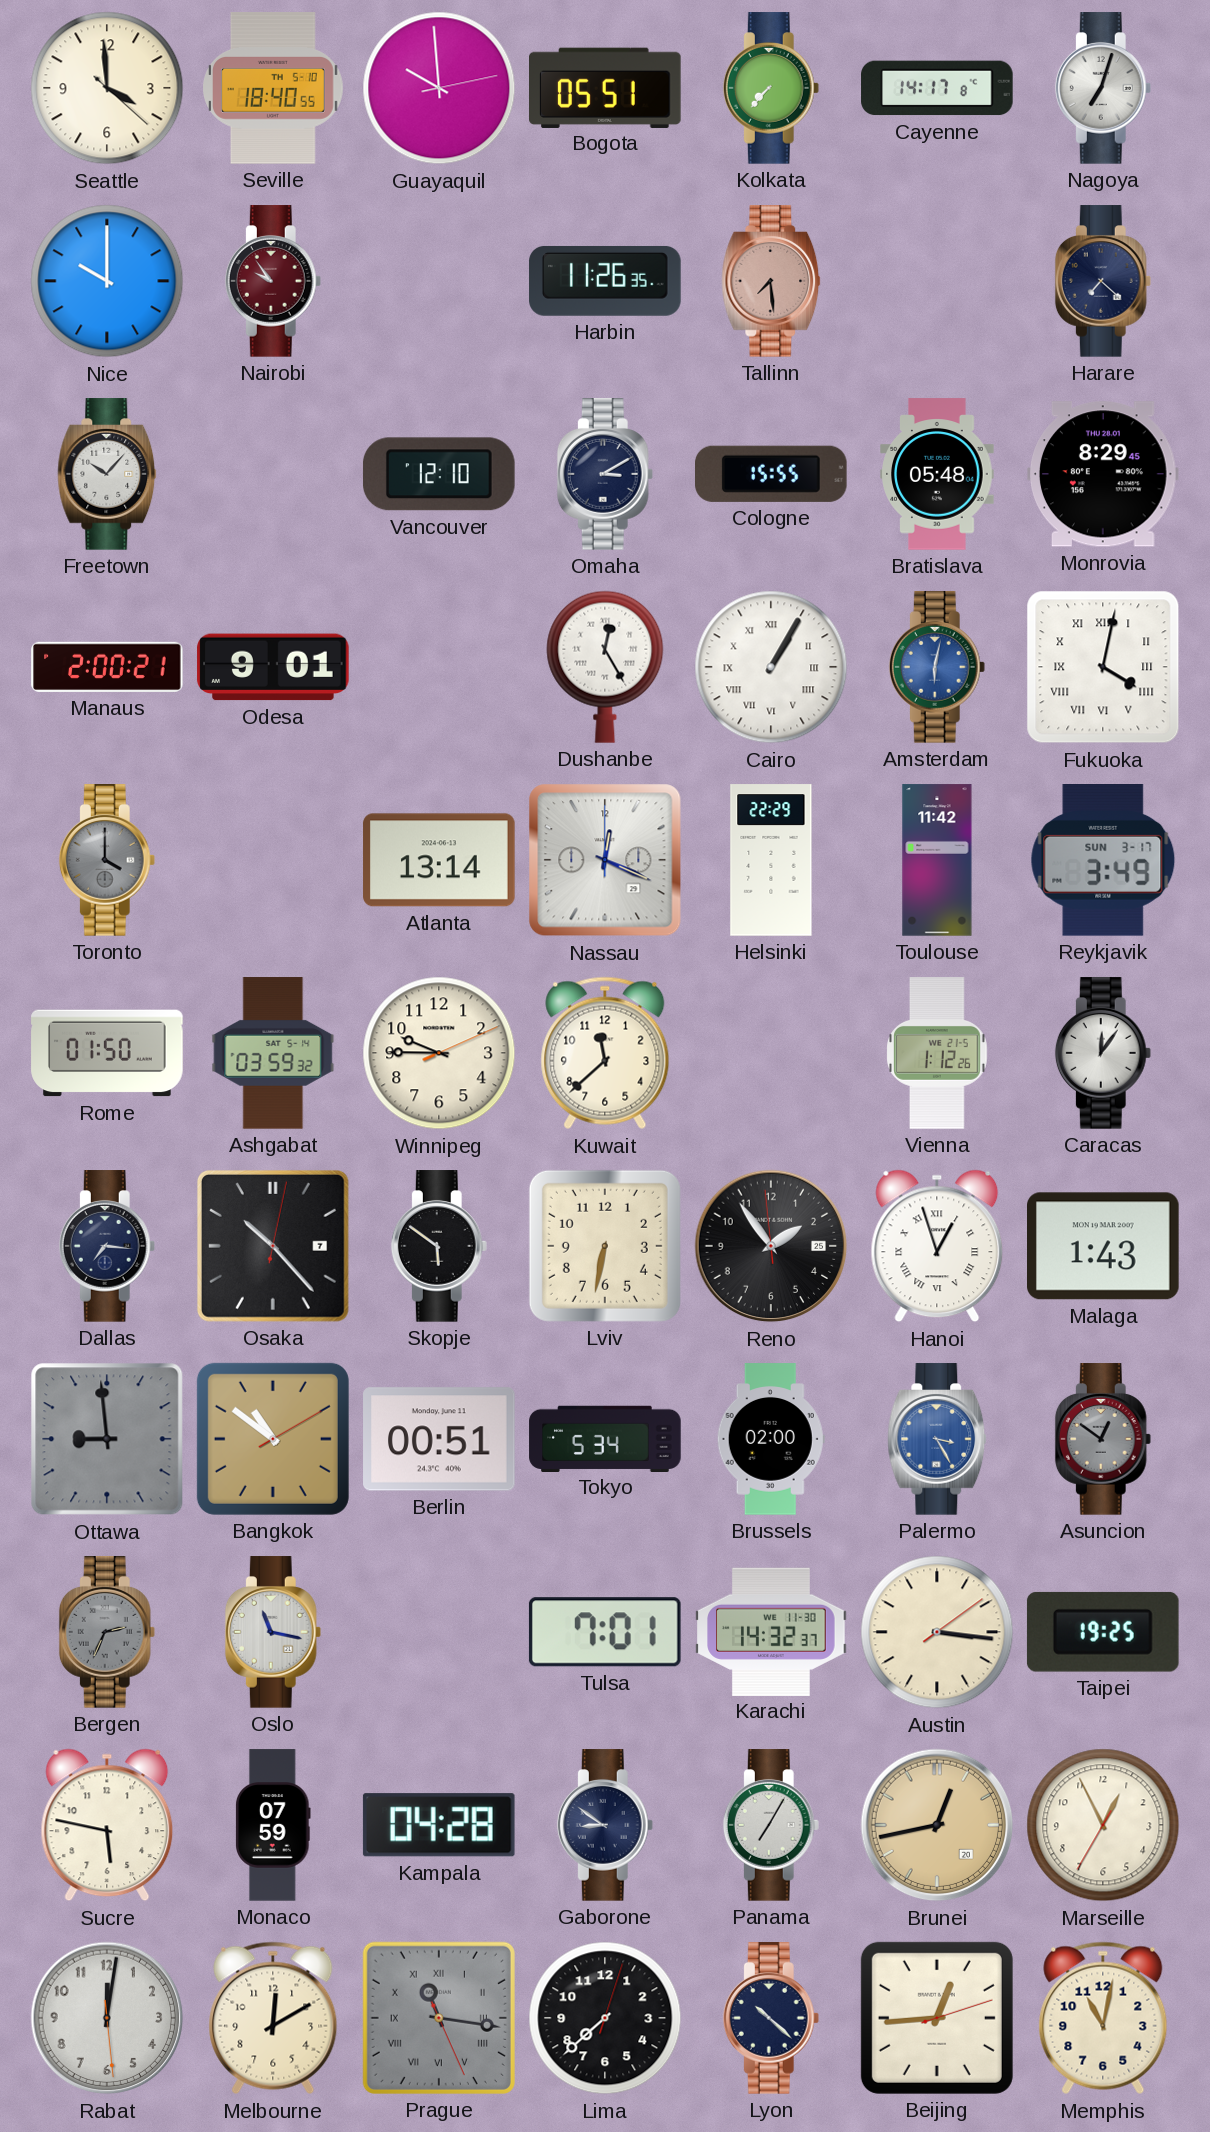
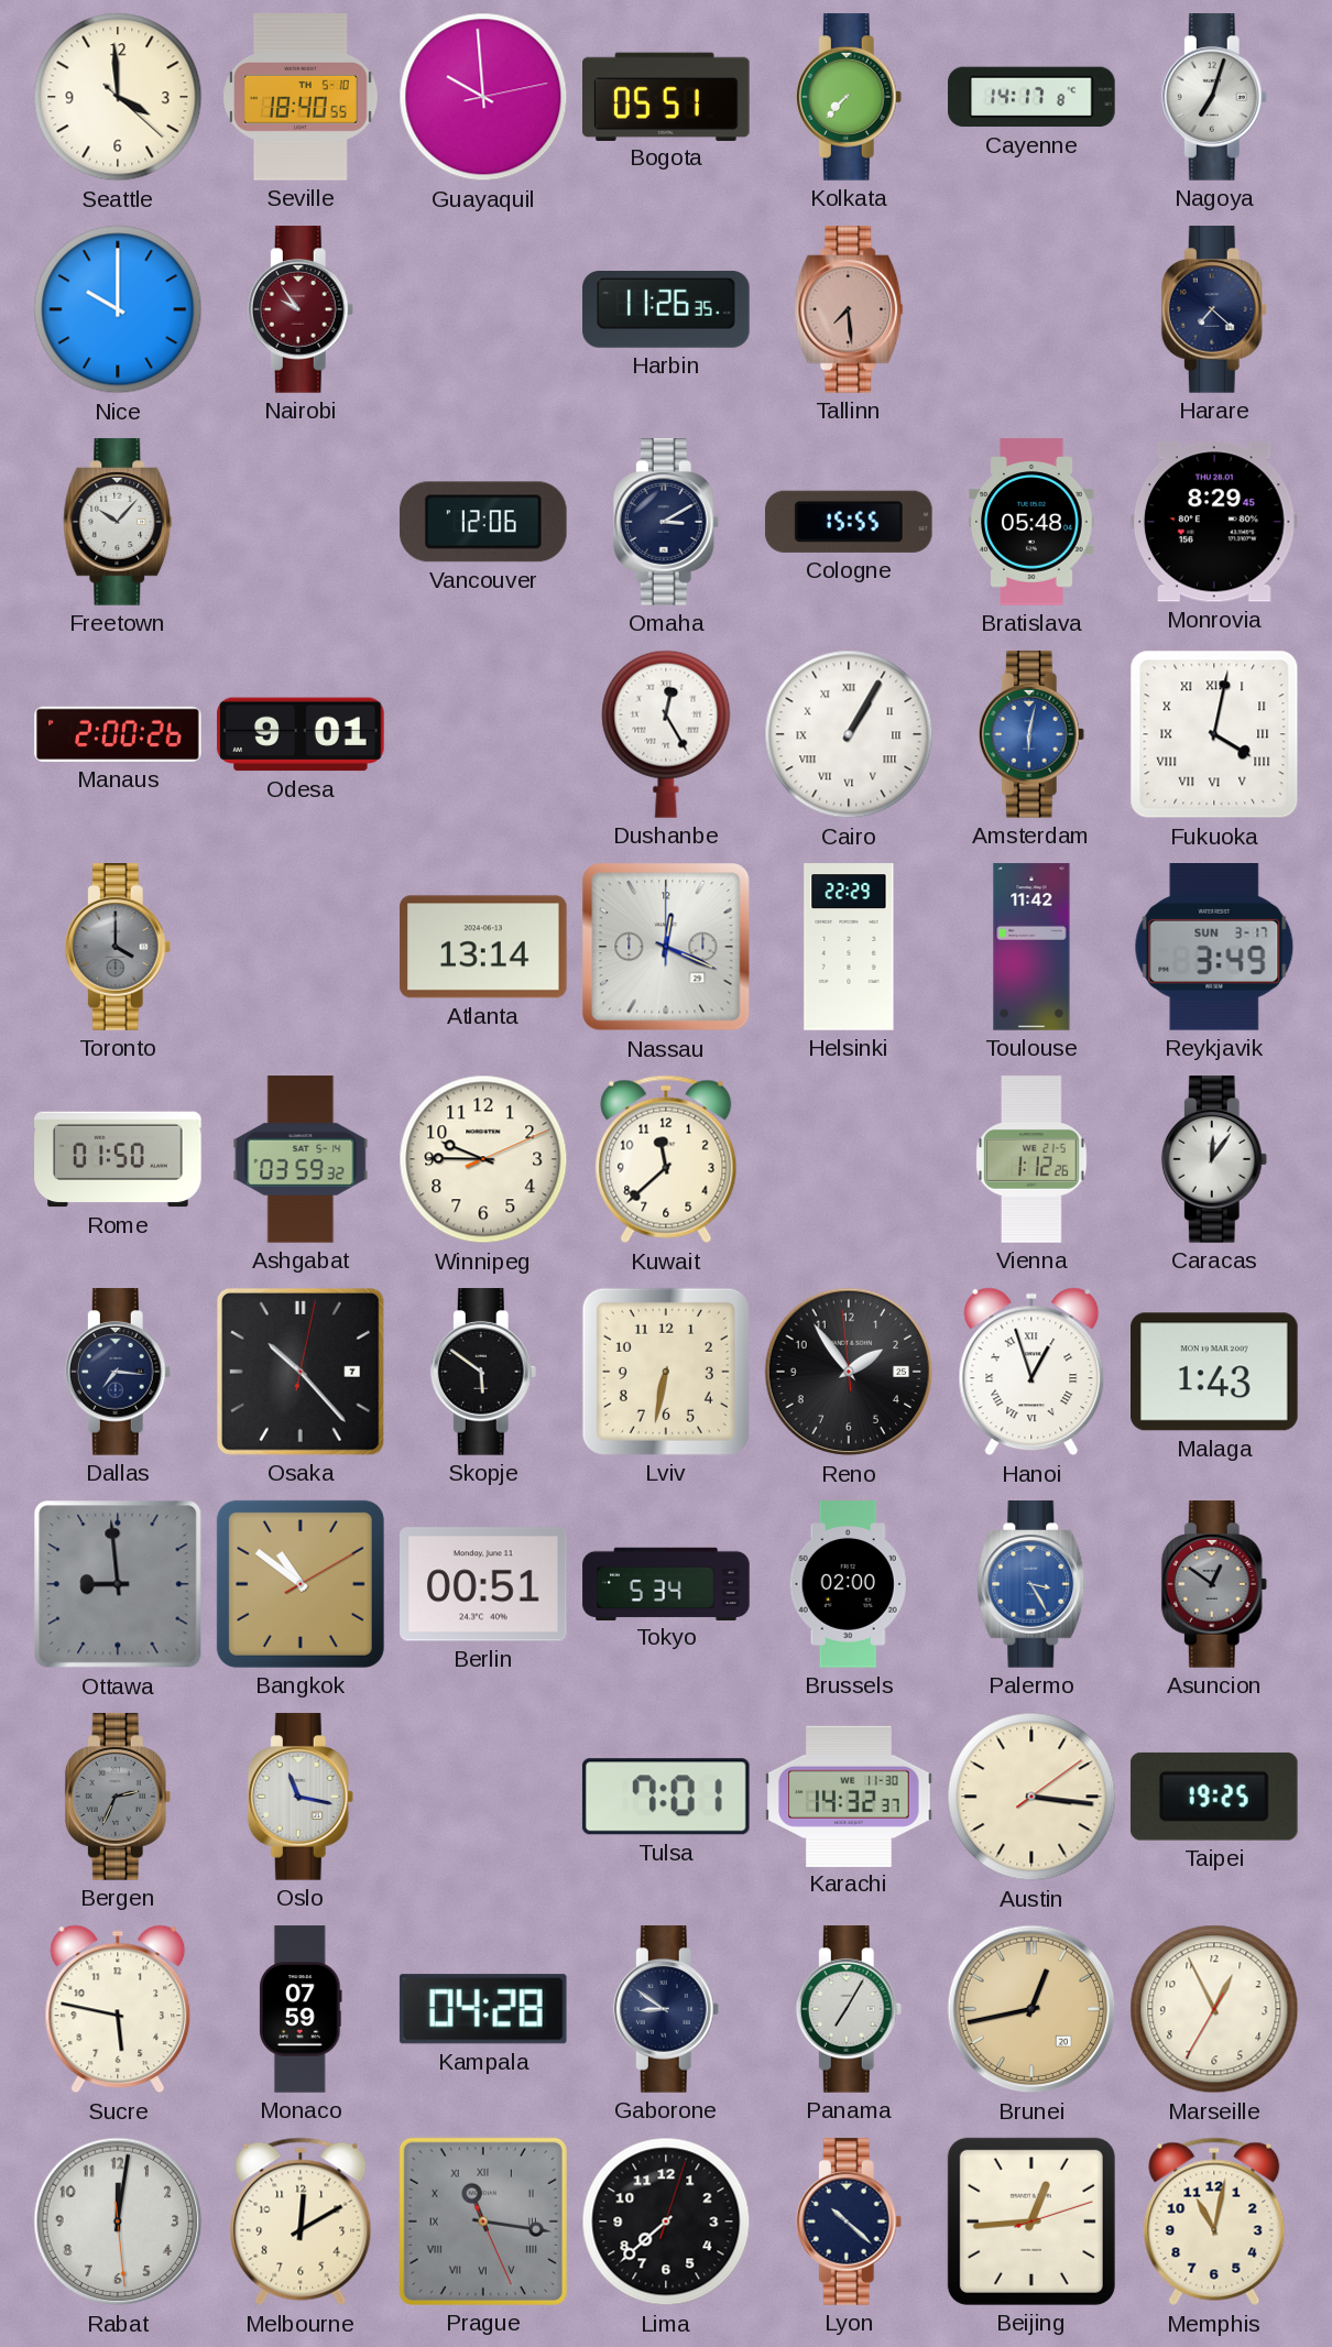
Vancouver: 12:10 -> 12:06 (483, 522)
Manaus: 2:00:21 -> 2:00:26 (118, 734)
